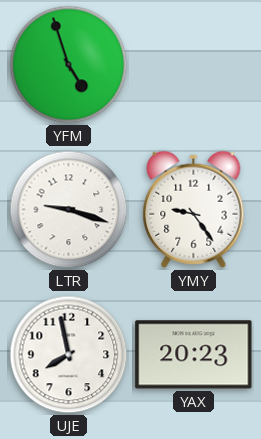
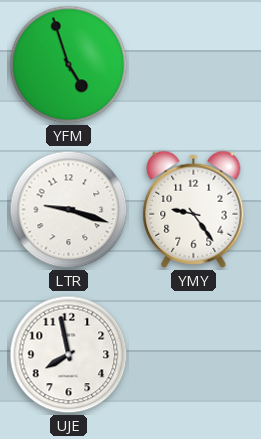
YAX: 20:23 -> none (194, 355)
